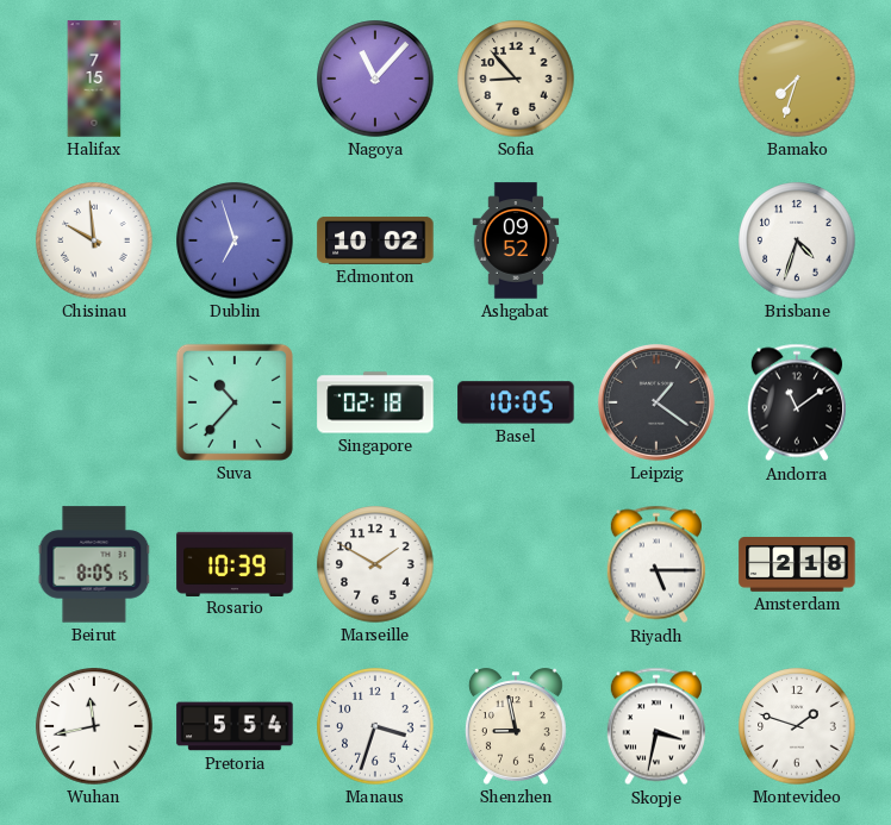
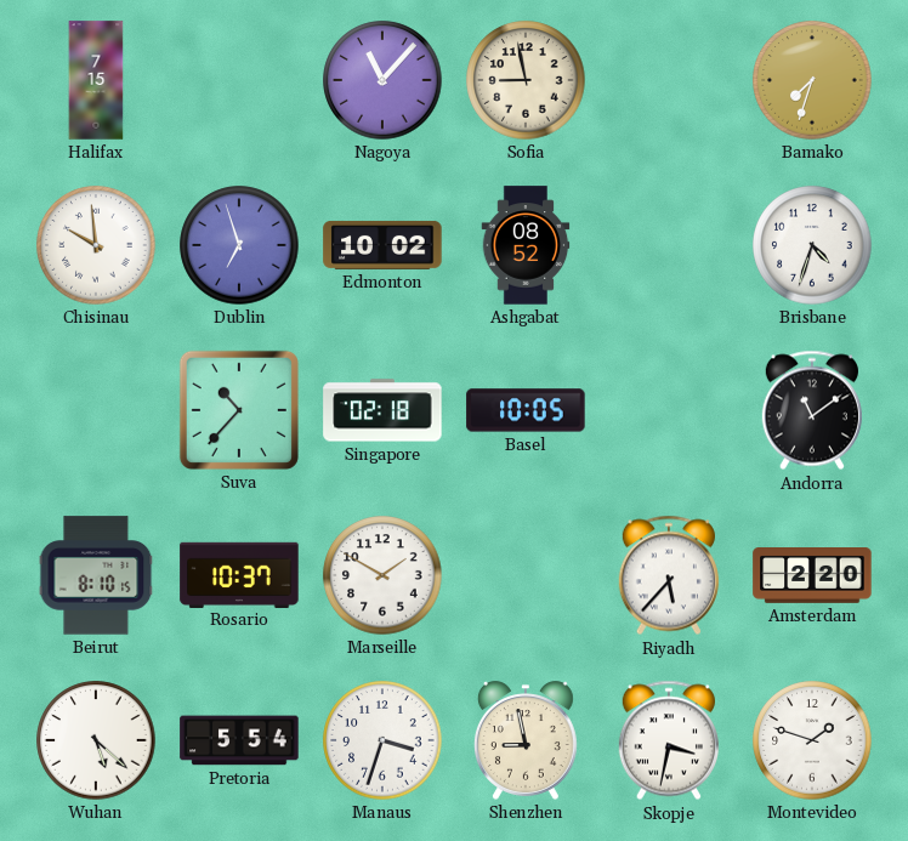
Sofia: 8:53 -> 8:58 (526, 80)
Ashgabat: 09:52 -> 08:52 (526, 245)
Leipzig: 1:21 -> none (656, 402)
Beirut: 8:05 -> 8:10 (96, 575)
Rosario: 10:39 -> 10:37 (239, 574)
Riyadh: 5:15 -> 5:37 (669, 575)
Amsterdam: 2:18 -> 2:20 (812, 576)
Wuhan: 11:43 -> 5:22 (96, 740)
